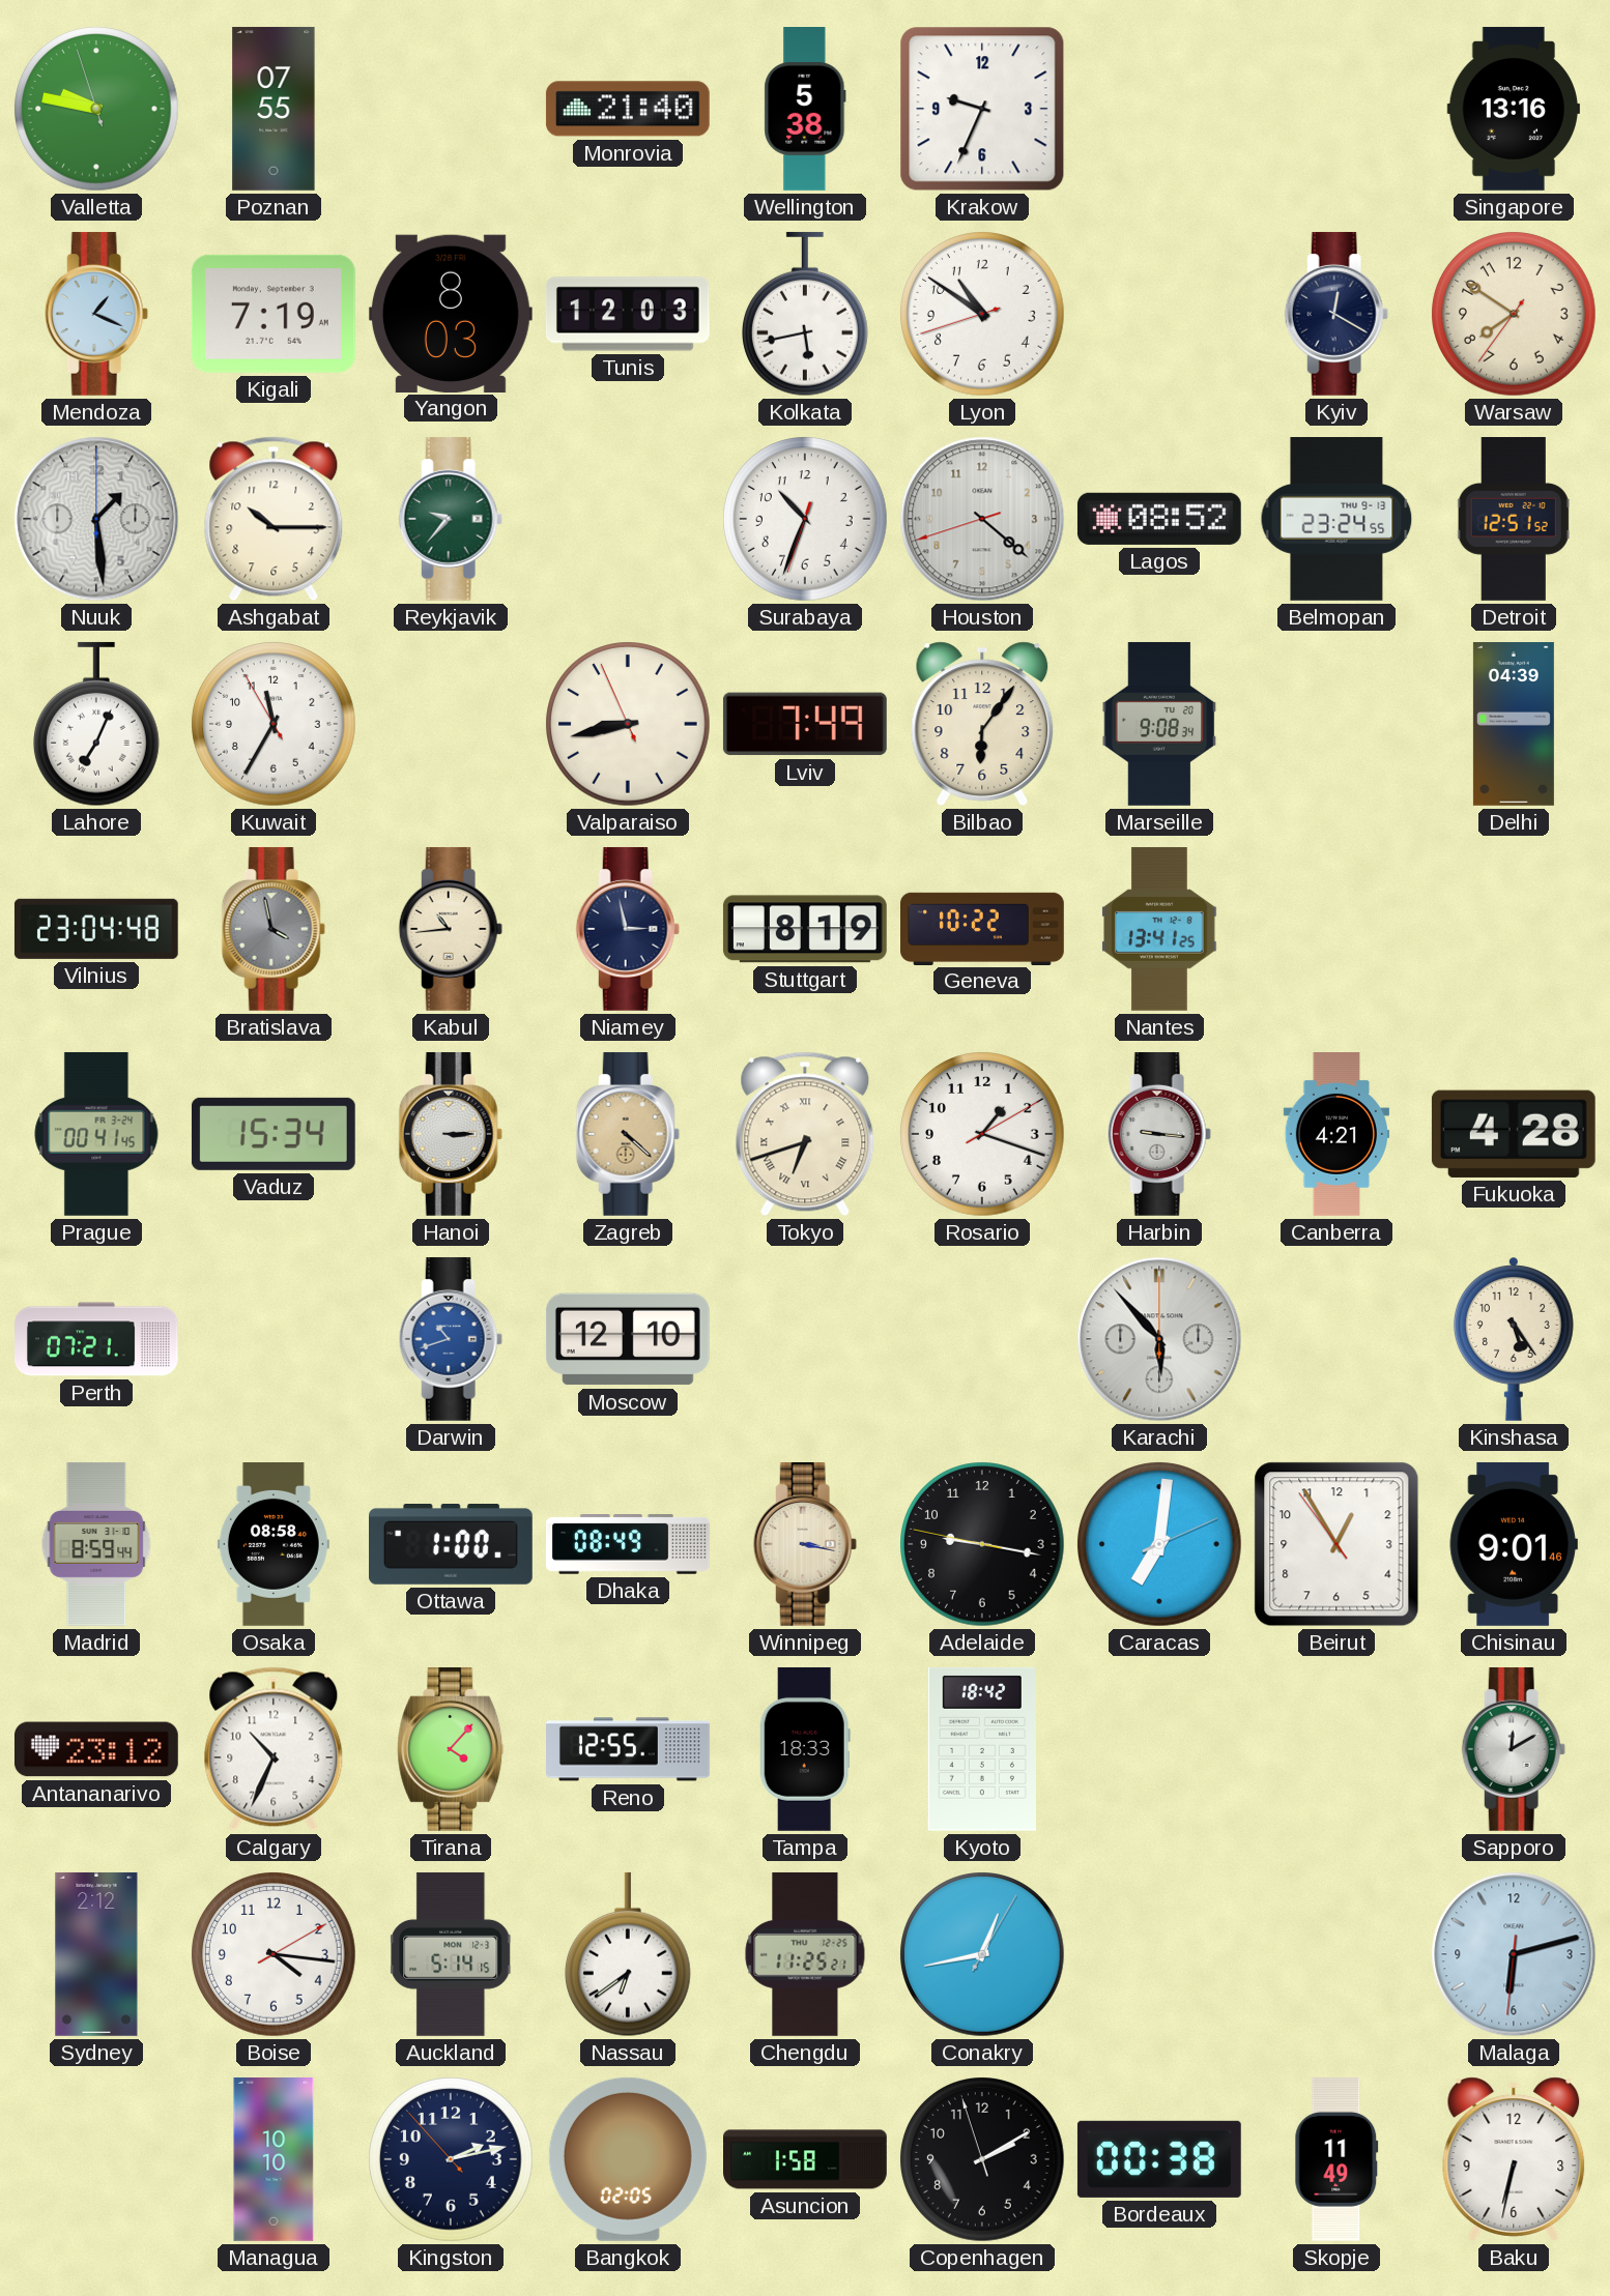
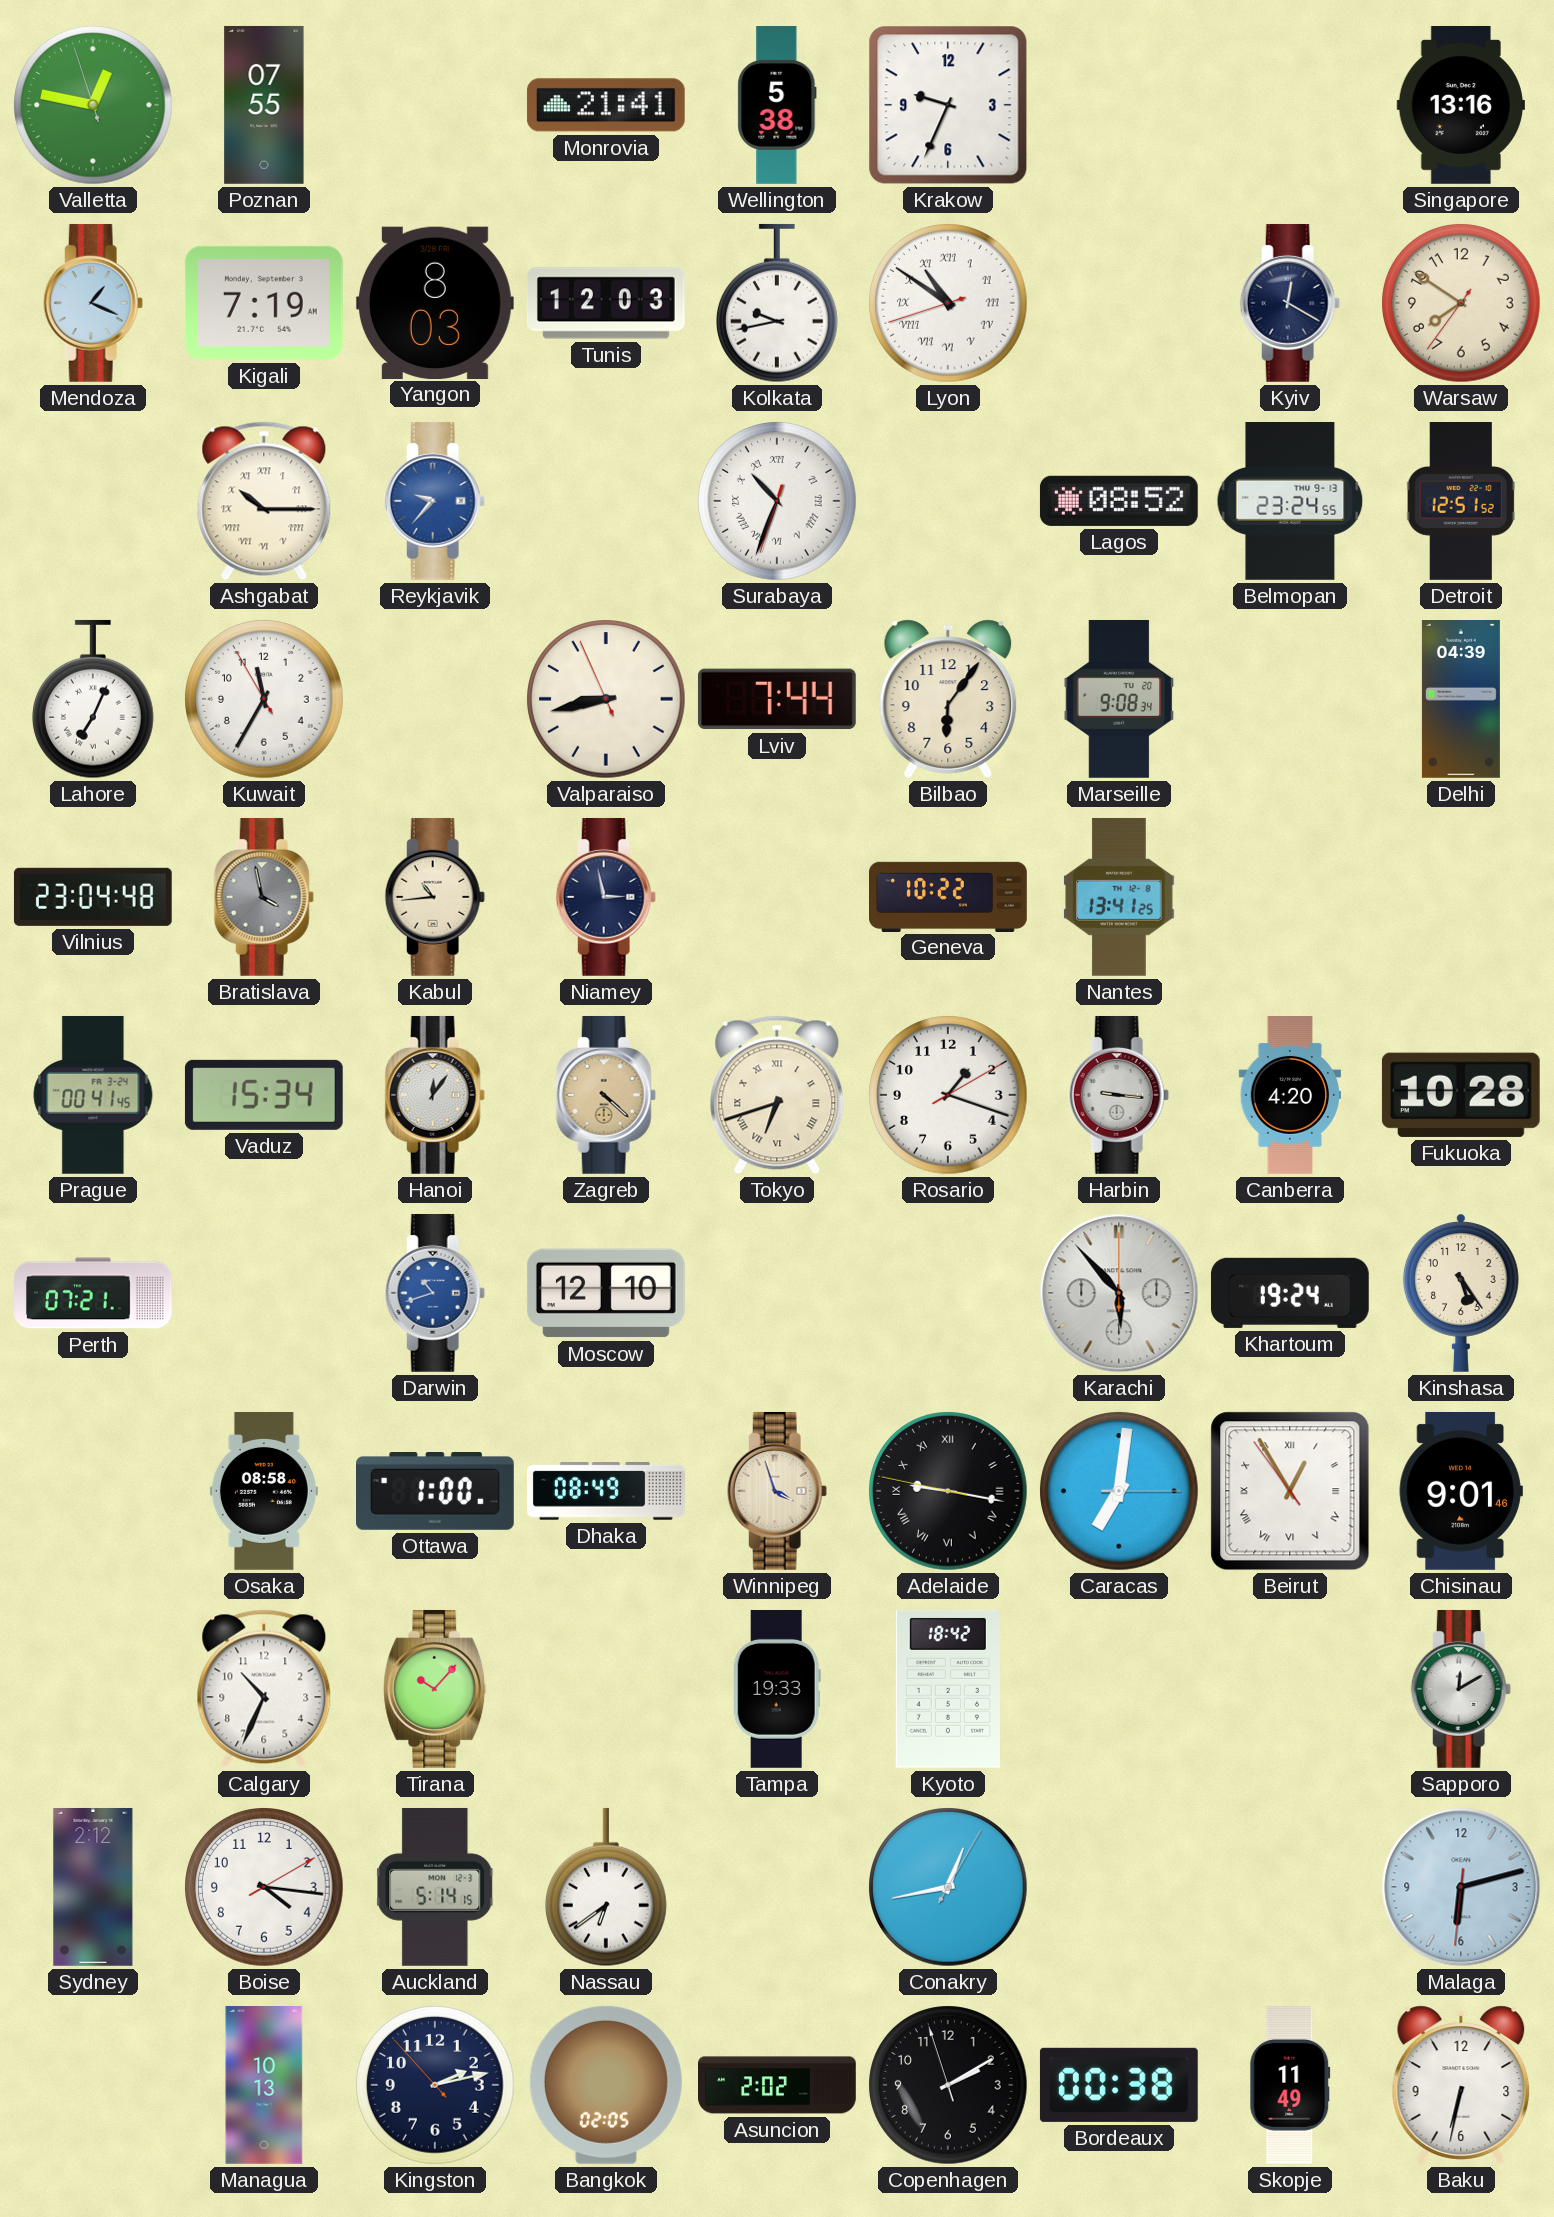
Valletta: 9:46 -> 12:46 (93, 105)
Monrovia: 21:40 -> 21:41 (606, 105)
Kolkata: 5:43 -> 9:43 (778, 303)
Lyon numerals: Arabic -> Roman (948, 303)
Nuuk: 1:29 -> none (96, 519)
Ashgabat numerals: Arabic -> Roman (264, 501)
Reykjavik dial: green -> blue (435, 501)
Surabaya numerals: Arabic -> Roman (777, 501)
Houston: 4:21 -> none (982, 519)
Lviv: 7:49 -> 7:44 (777, 699)
Stuttgart: 8:19 -> none (805, 929)
Hanoi: 3:15 -> 12:06 (435, 1095)
Canberra: 4:21 -> 4:20 (1289, 1096)
Fukuoka: 4:28 -> 10:28 (1461, 1095)
Khartoum: none -> 19:24 (1290, 1293)
Madrid: 8:59 -> none (96, 1545)
Winnipeg: 3:17 -> 3:57 (777, 1491)
Adelaide numerals: Arabic -> Roman (948, 1491)
Caracas: 7:01:11 -> 7:01:15 (1119, 1491)
Beirut numerals: Arabic -> Roman (1290, 1491)
Antananarivo: 23:12 -> none (96, 1749)
Tirana: 4:07 -> 10:07 (435, 1689)
Reno: 12:55 -> none (629, 1749)
Tampa: 18:33 -> 19:33 (777, 1689)
Chengdu: 11:25 -> none (805, 1954)
Managua: 10:10 -> 10:13 (264, 2086)
Asuncion: 1:58 -> 2:02 (778, 2085)
